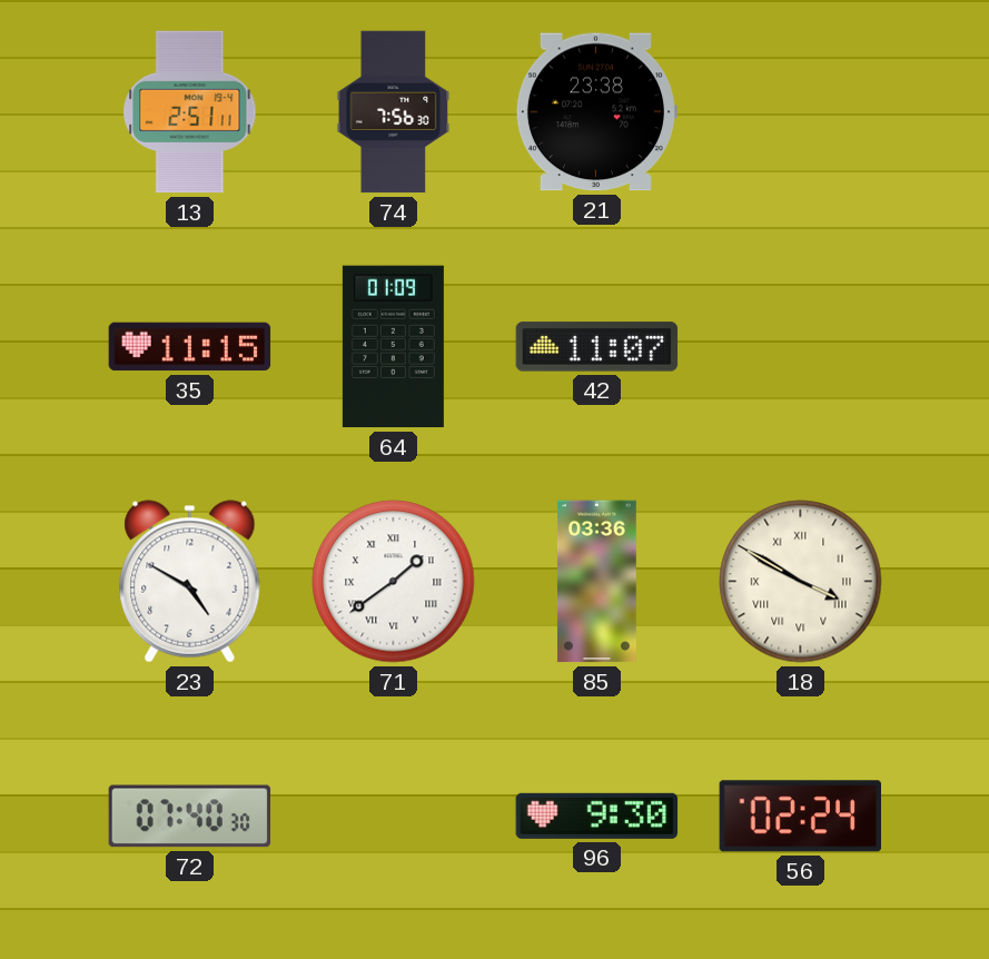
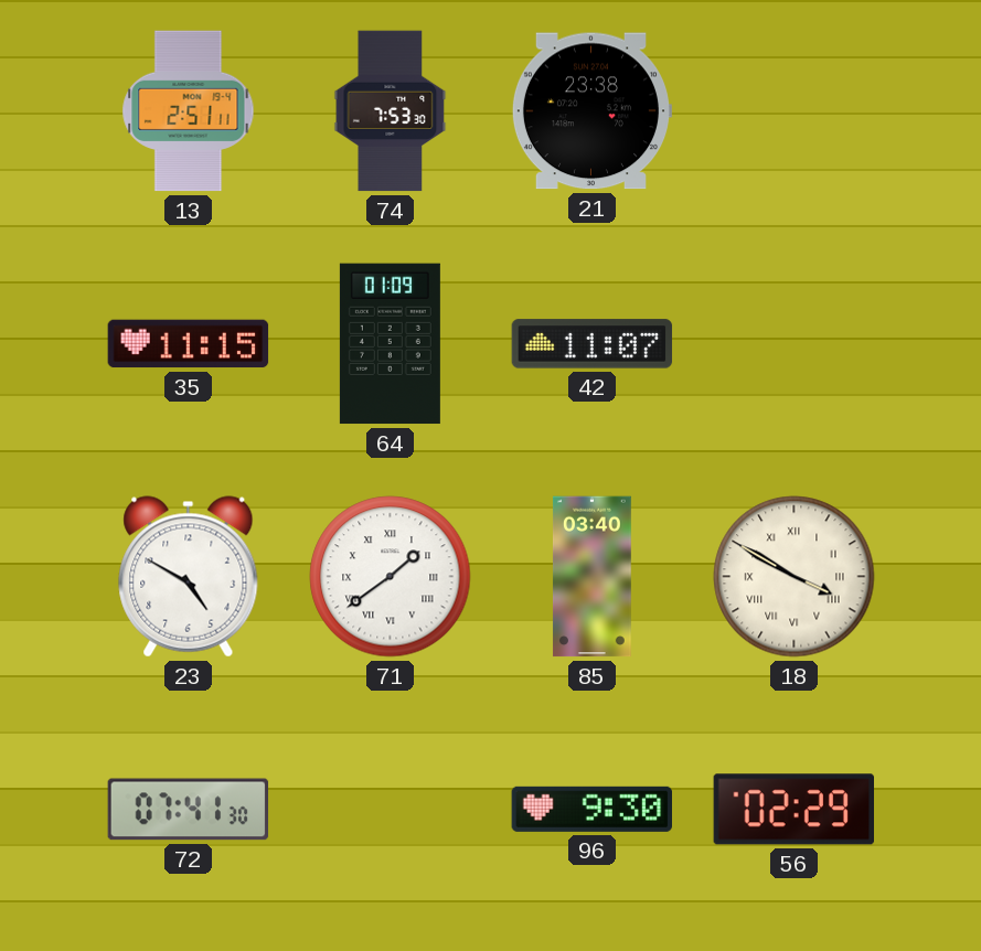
74: 7:56 -> 7:53 (391, 111)
85: 03:36 -> 03:40 (593, 577)
72: 07:40 -> 07:41 (189, 810)
56: 02:24 -> 02:29 (793, 810)
